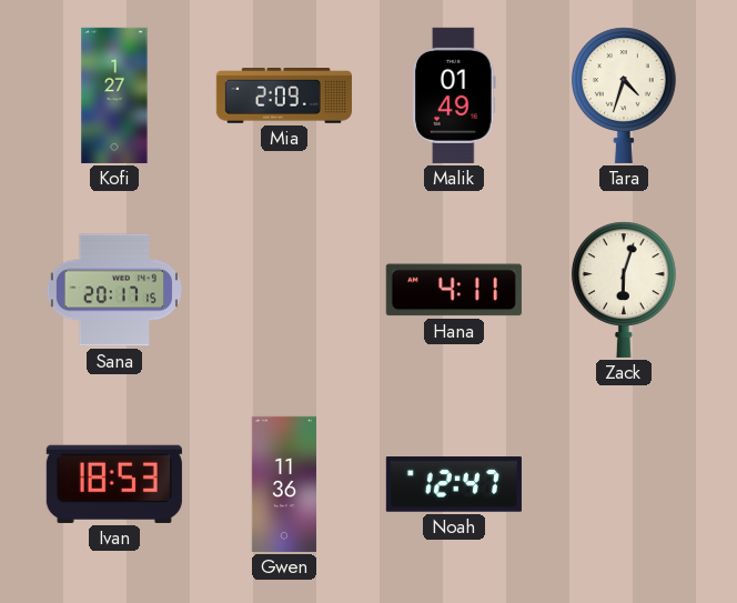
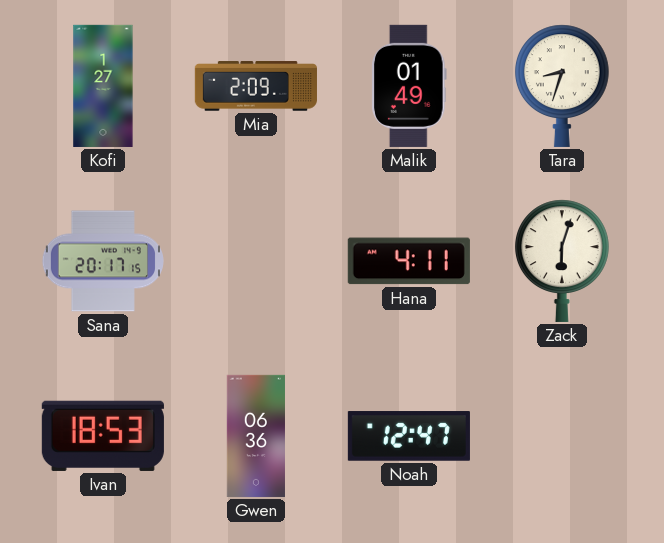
Tara: 4:33 -> 8:33 (562, 86)
Gwen: 11:36 -> 06:36 (255, 436)
